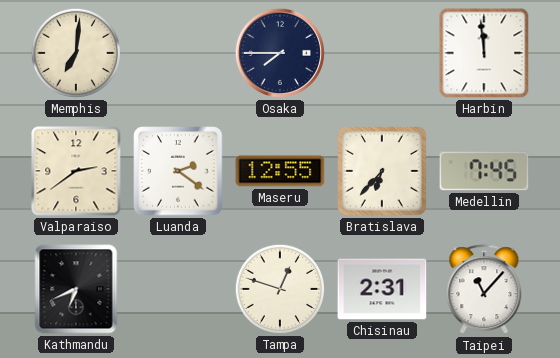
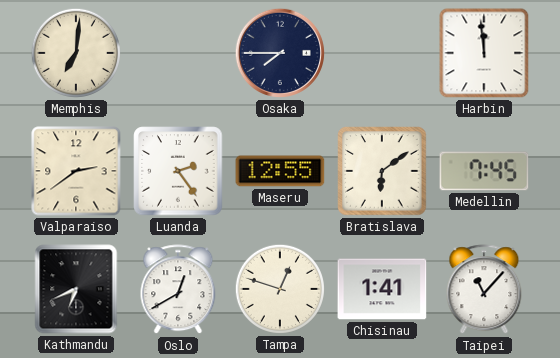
Luanda: 2:21 -> 2:24 (178, 171)
Bratislava: 6:37 -> 6:09 (382, 171)
Oslo: none -> 12:40 (178, 290)
Chisinau: 2:31 -> 1:41 (382, 289)
